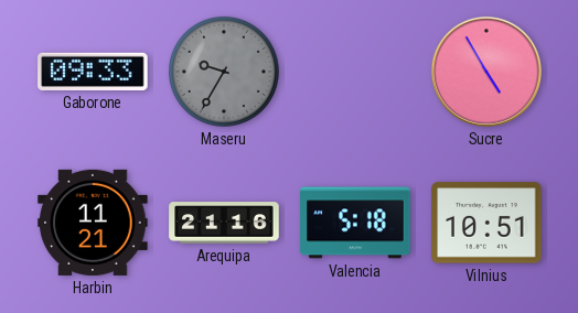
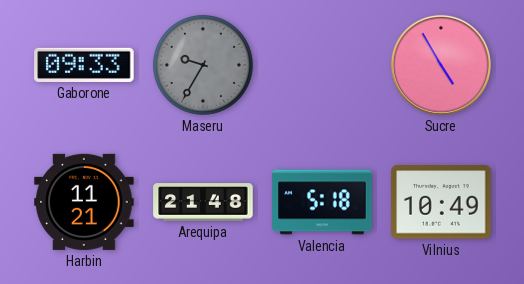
Arequipa: 21:16 -> 21:48 (203, 202)
Vilnius: 10:51 -> 10:49 (441, 202)
